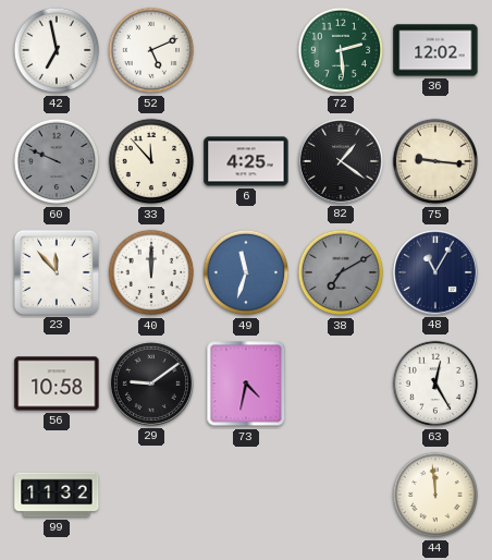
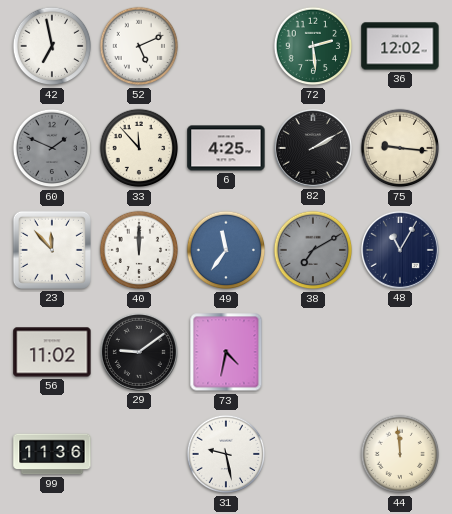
60: 9:49 -> 1:49 (52, 148)
82: 1:21 -> 2:10 (313, 148)
49: 11:33 -> 11:36 (226, 250)
56: 10:58 -> 11:02 (52, 352)
63: 12:25 -> none (435, 384)
99: 11:32 -> 11:36 (52, 454)
31: none -> 9:28 (226, 454)
